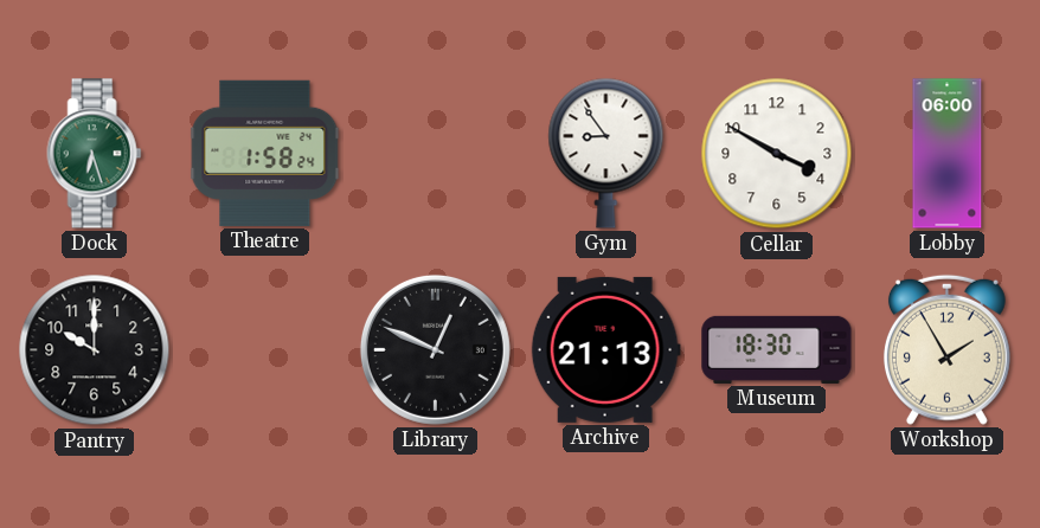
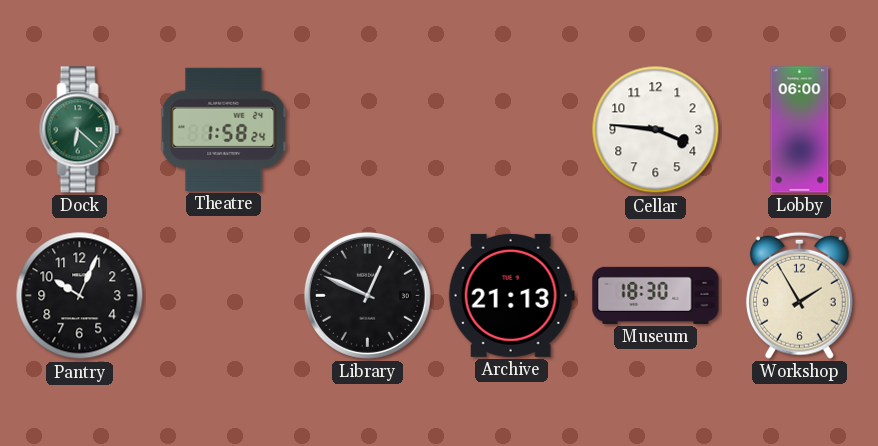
Dock: 6:27 -> 6:22 (80, 130)
Gym: 8:54 -> none (606, 153)
Cellar: 3:50 -> 3:46 (656, 130)
Pantry: 10:00 -> 10:04 (80, 296)
